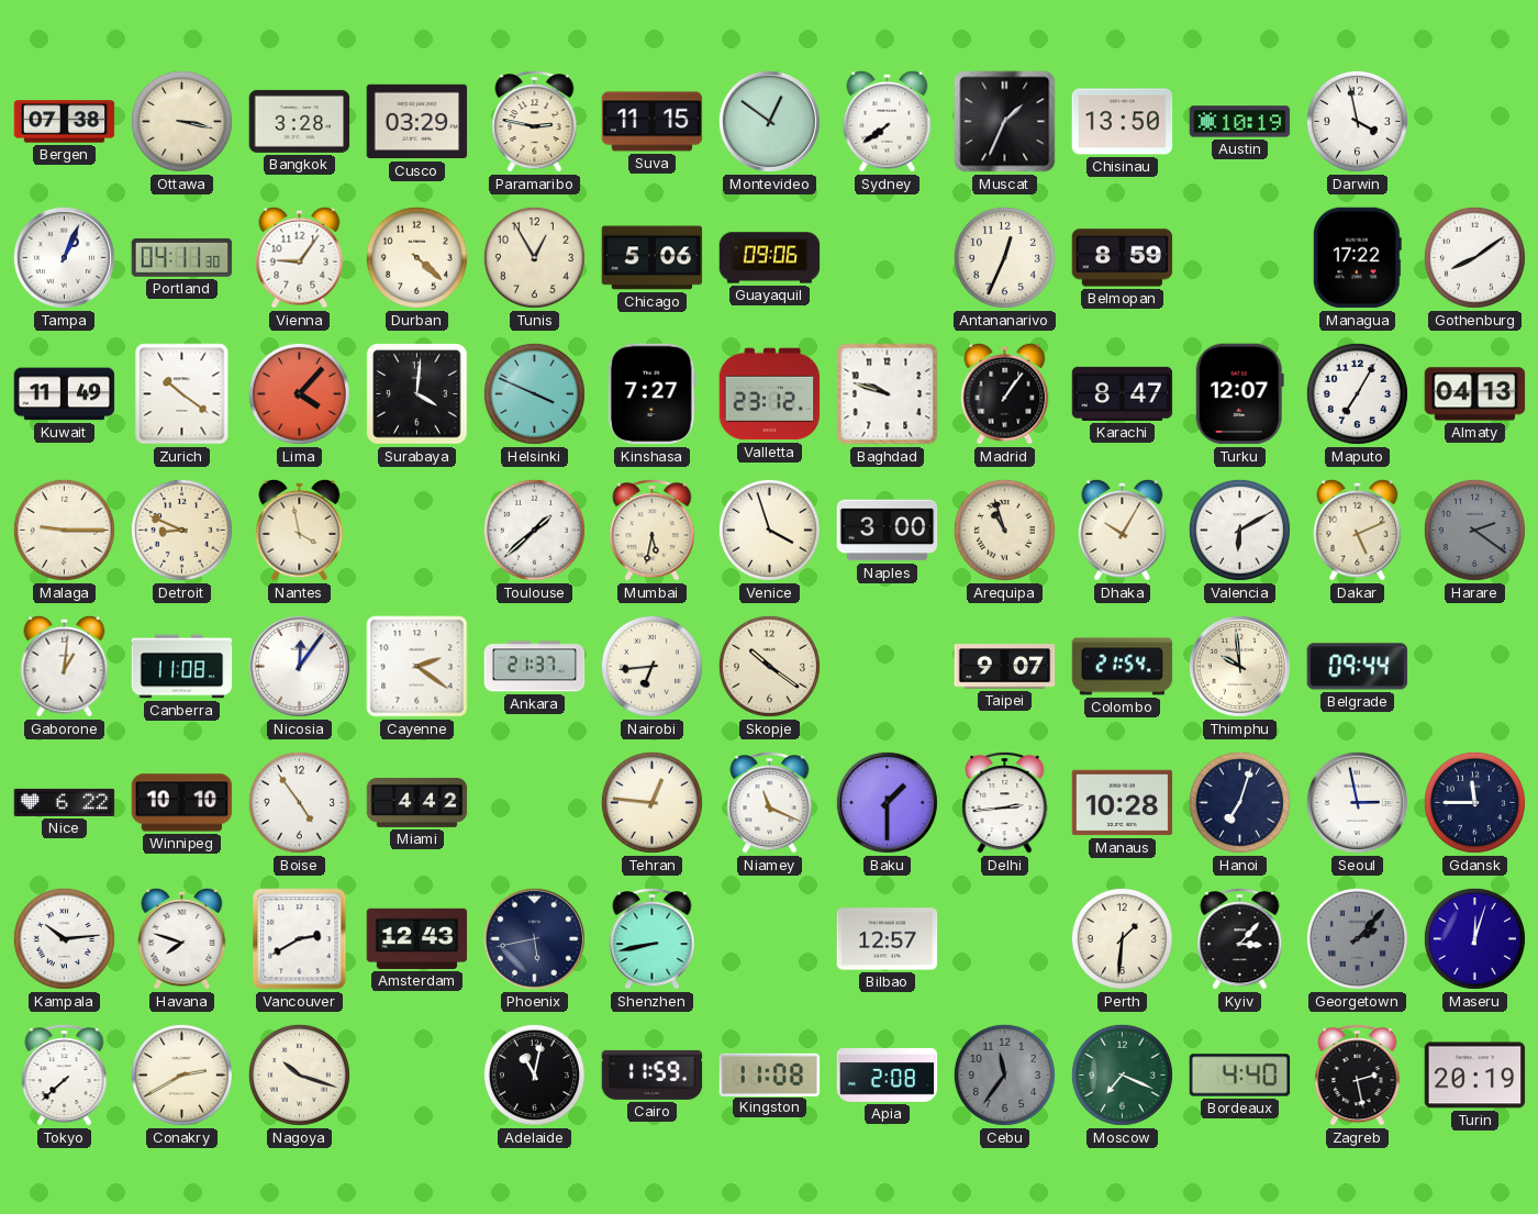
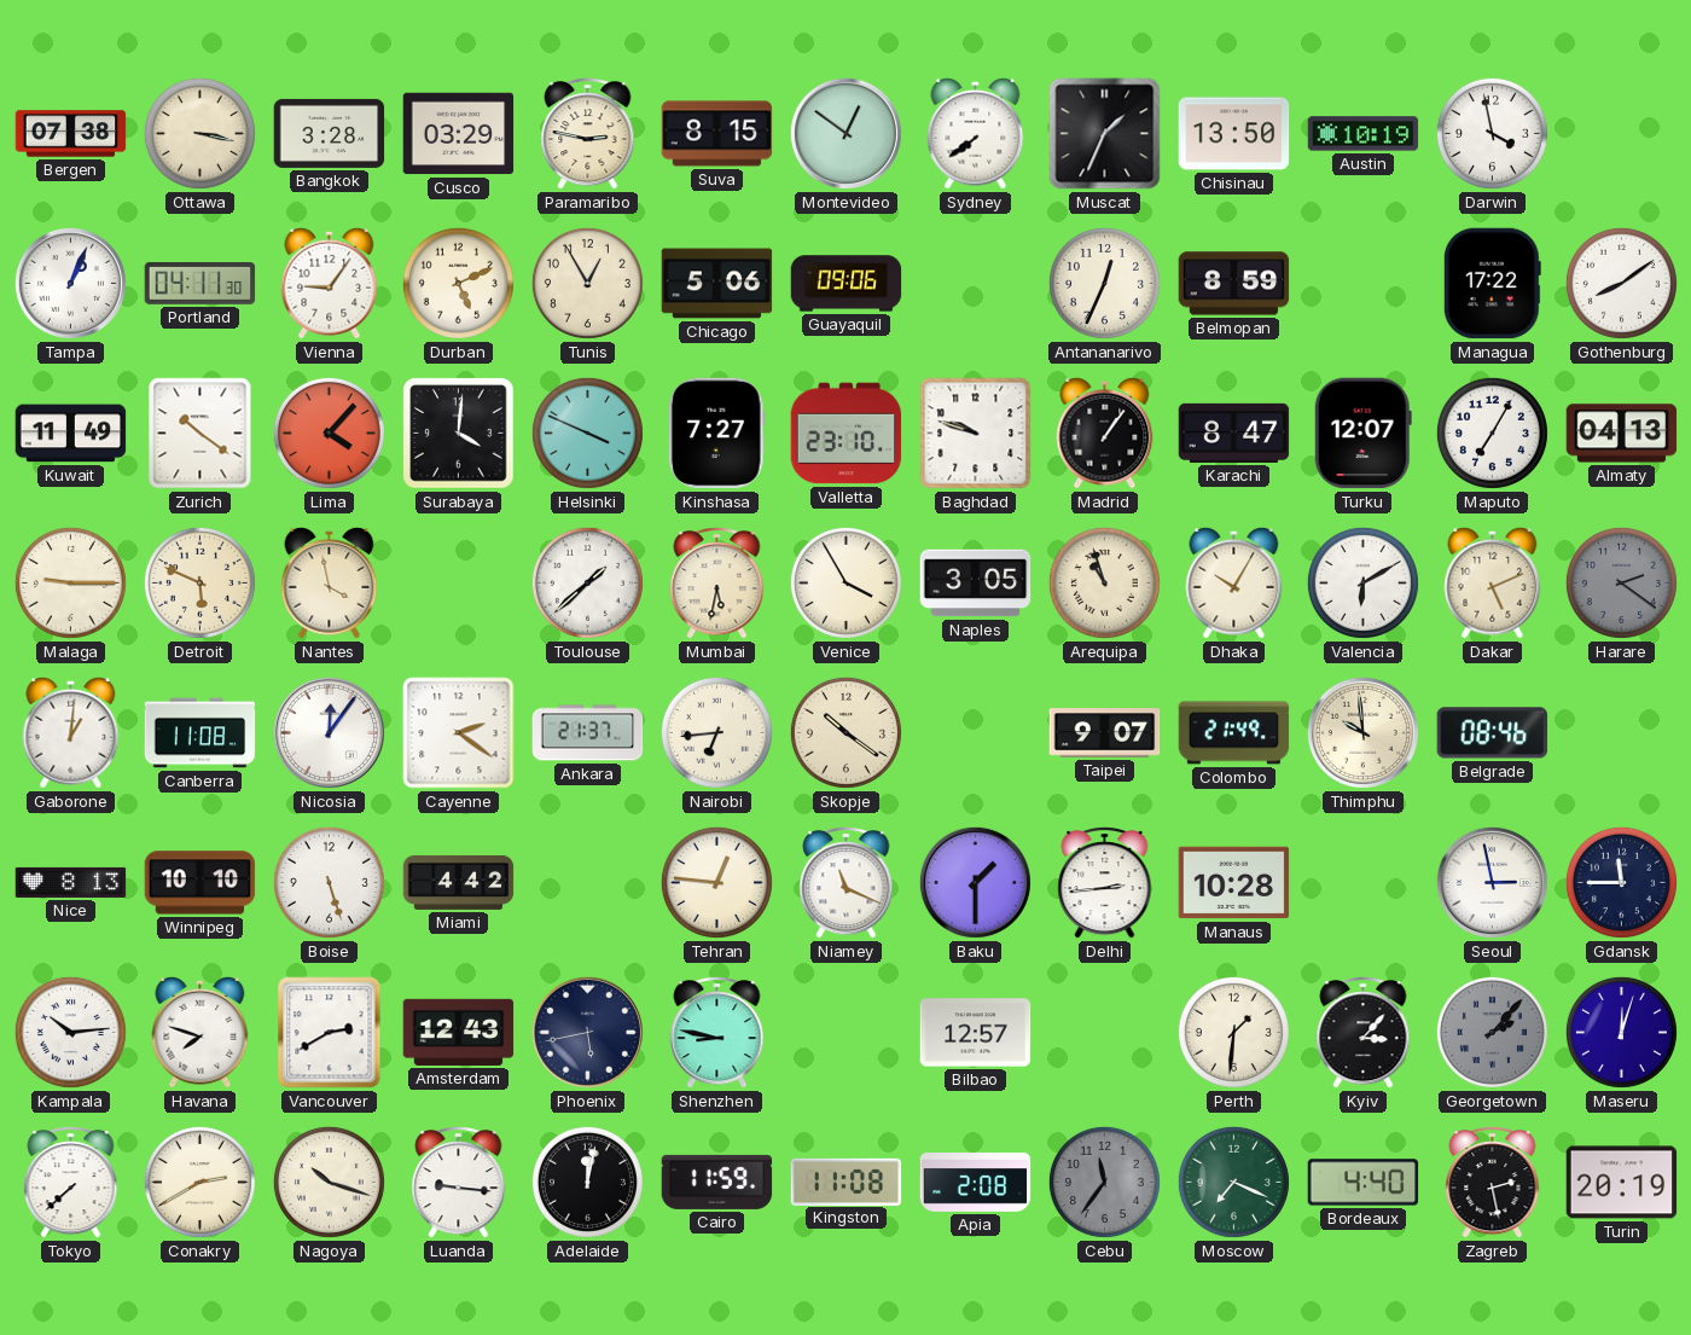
Suva: 11:15 -> 8:15 (717, 134)
Durban: 4:22 -> 5:11 (458, 283)
Valletta: 23:12 -> 23:10 (847, 434)
Detroit: 8:49 -> 5:49 (199, 582)
Venice: 3:57 -> 3:55 (846, 582)
Naples: 3:00 -> 3:05 (976, 584)
Colombo: 21:54 -> 21:49 (1234, 733)
Belgrade: 09:44 -> 08:46 (1493, 733)
Nice: 6:22 -> 8:13 (71, 882)
Boise: 4:54 -> 5:27 (329, 882)
Hanoi: 7:03 -> none (1239, 802)
Shenzhen: 8:43 -> 8:47 (717, 1033)
Luanda: none -> 9:16 (459, 1183)
Adelaide: 11:02 -> 12:02 (587, 1182)
